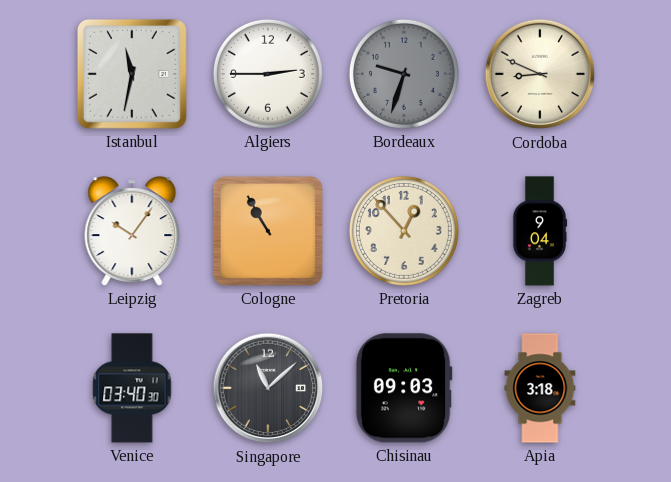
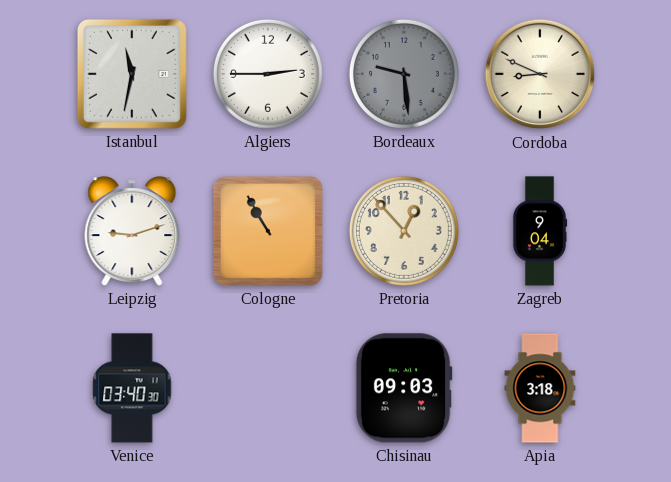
Bordeaux: 9:33 -> 9:29 (404, 74)
Leipzig: 10:06 -> 9:12 (132, 231)
Singapore: 11:08 -> none (268, 388)
